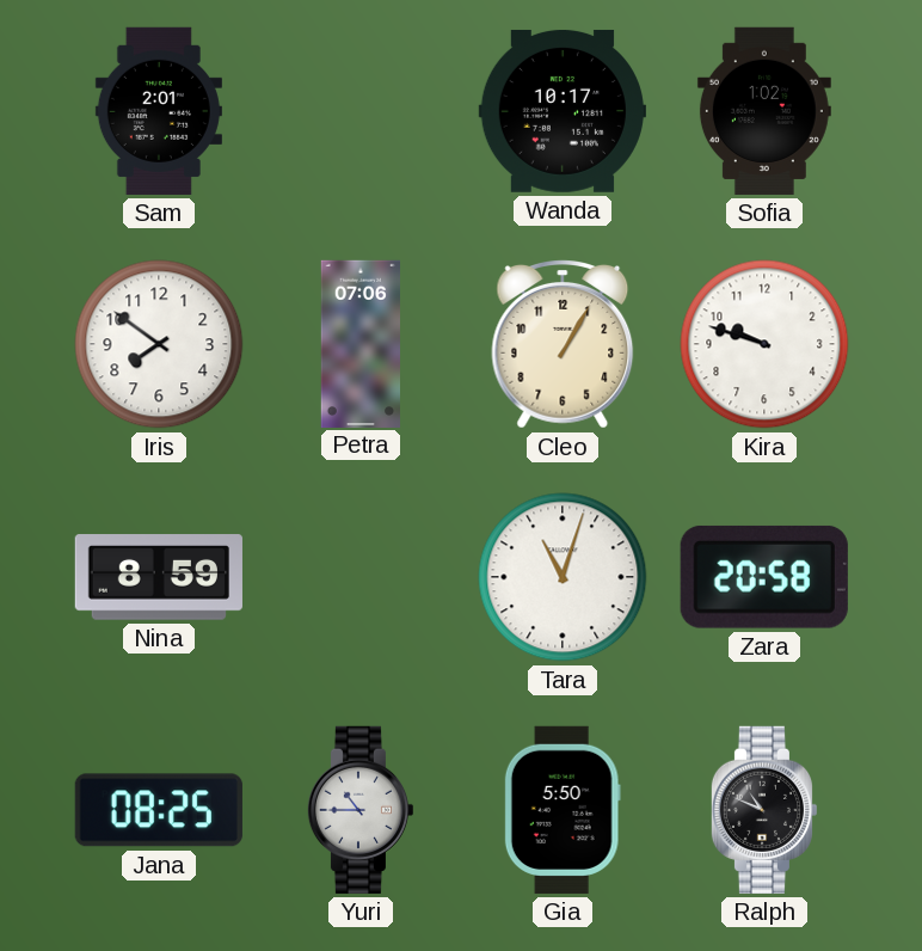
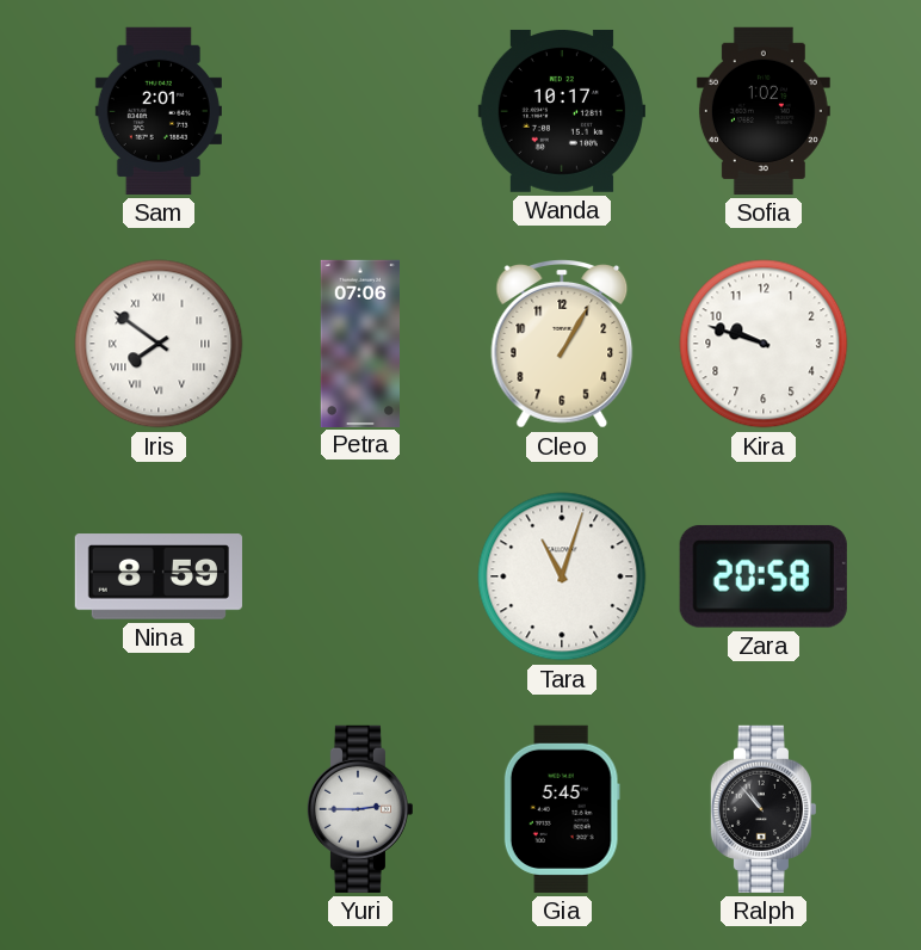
Iris numerals: Arabic -> Roman (159, 344)
Jana: 08:25 -> none (159, 810)
Yuri: 10:45 -> 2:45 (359, 809)
Gia: 5:50 -> 5:45 (562, 809)
Ralph: 10:49 -> 10:53 (762, 809)
